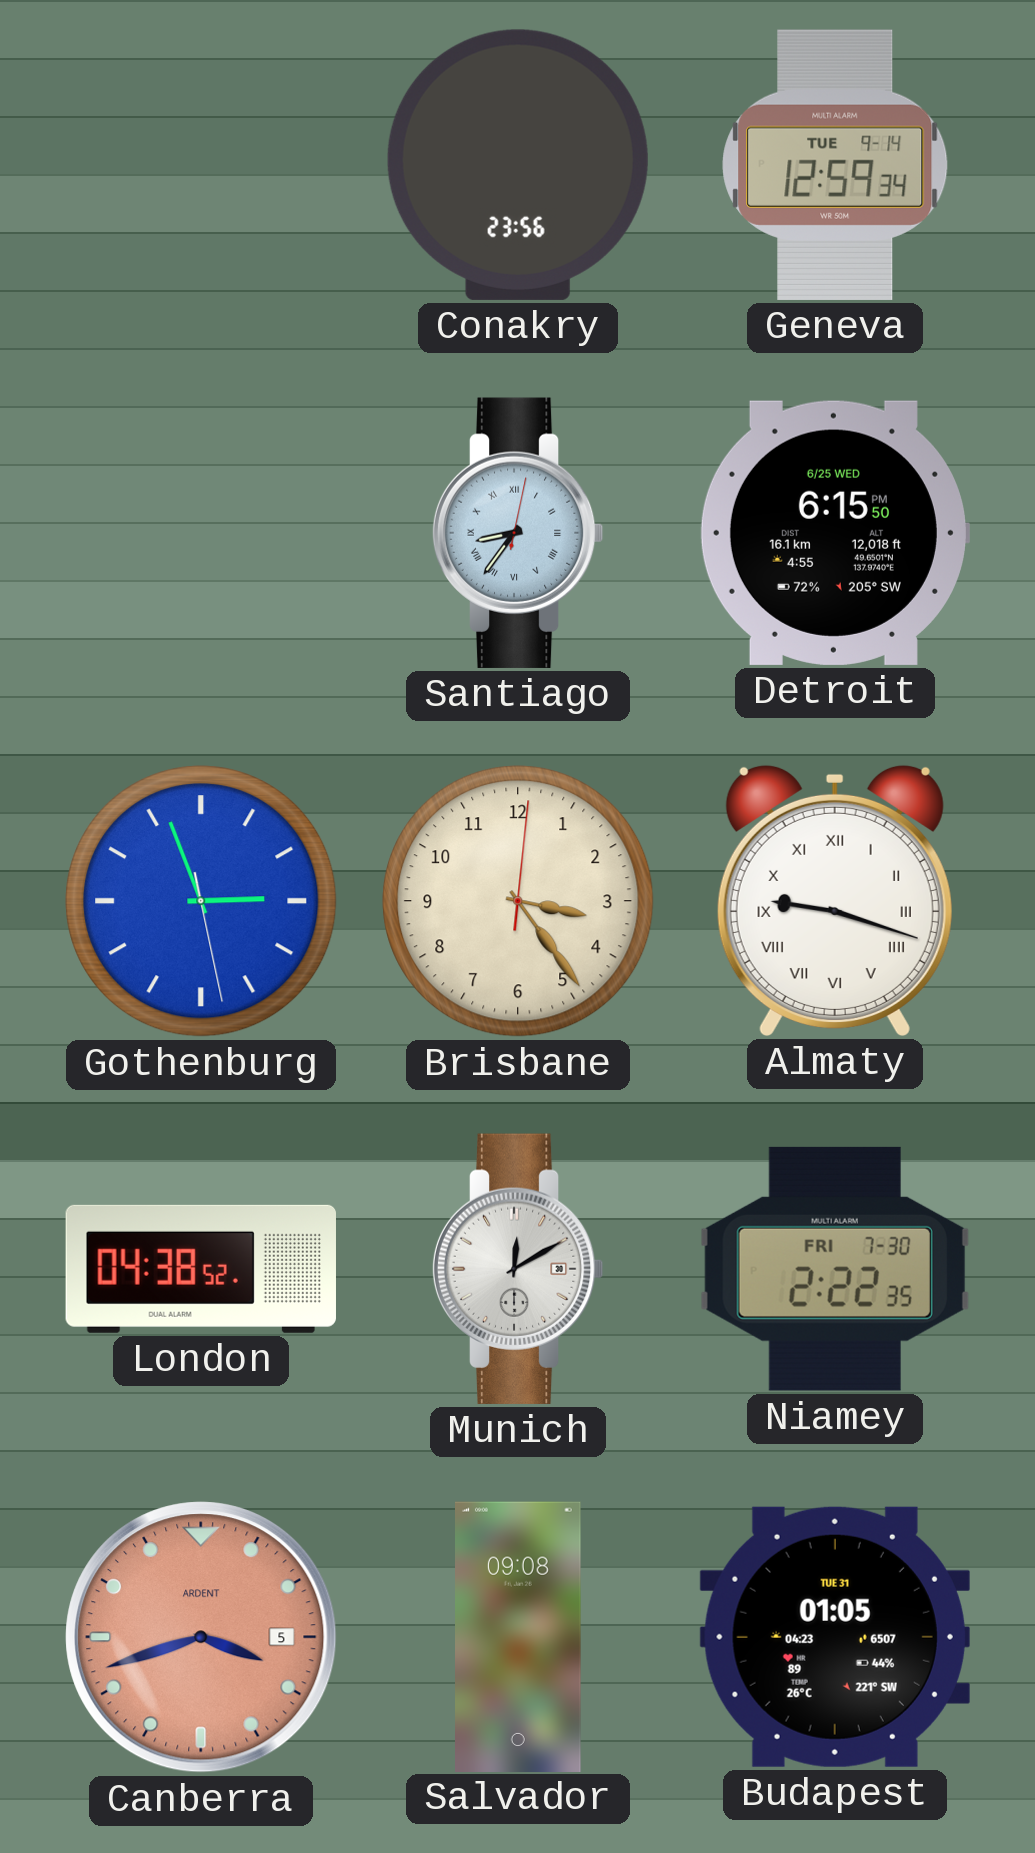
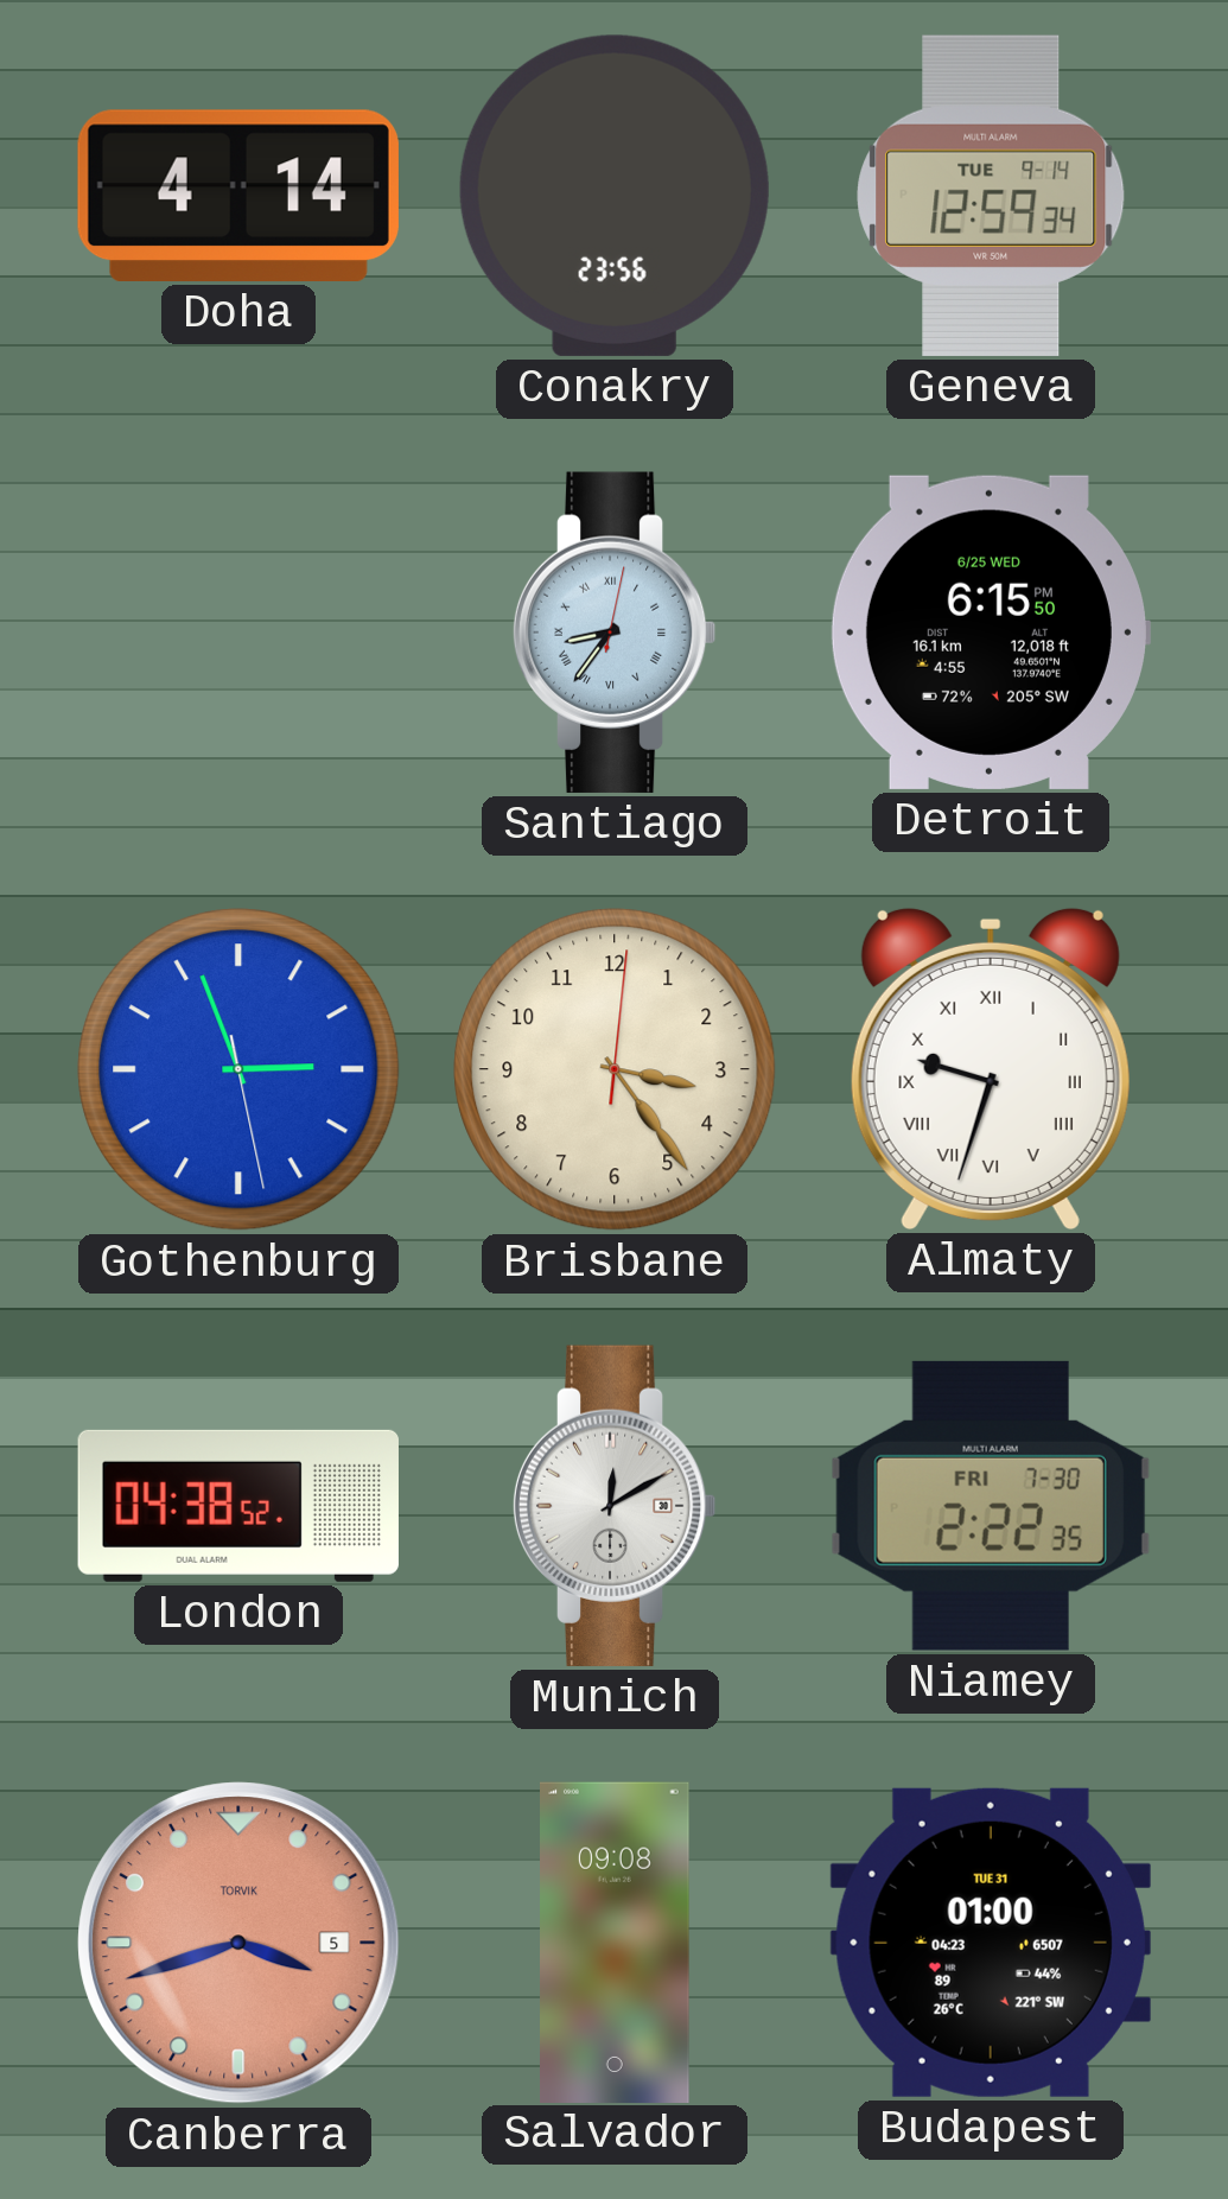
Doha: none -> 4:14 (238, 196)
Almaty: 9:18 -> 9:33 (991, 1068)
Canberra brand: ARDENT -> TORVIK (238, 1943)
Budapest: 01:05 -> 01:00 (991, 1943)
